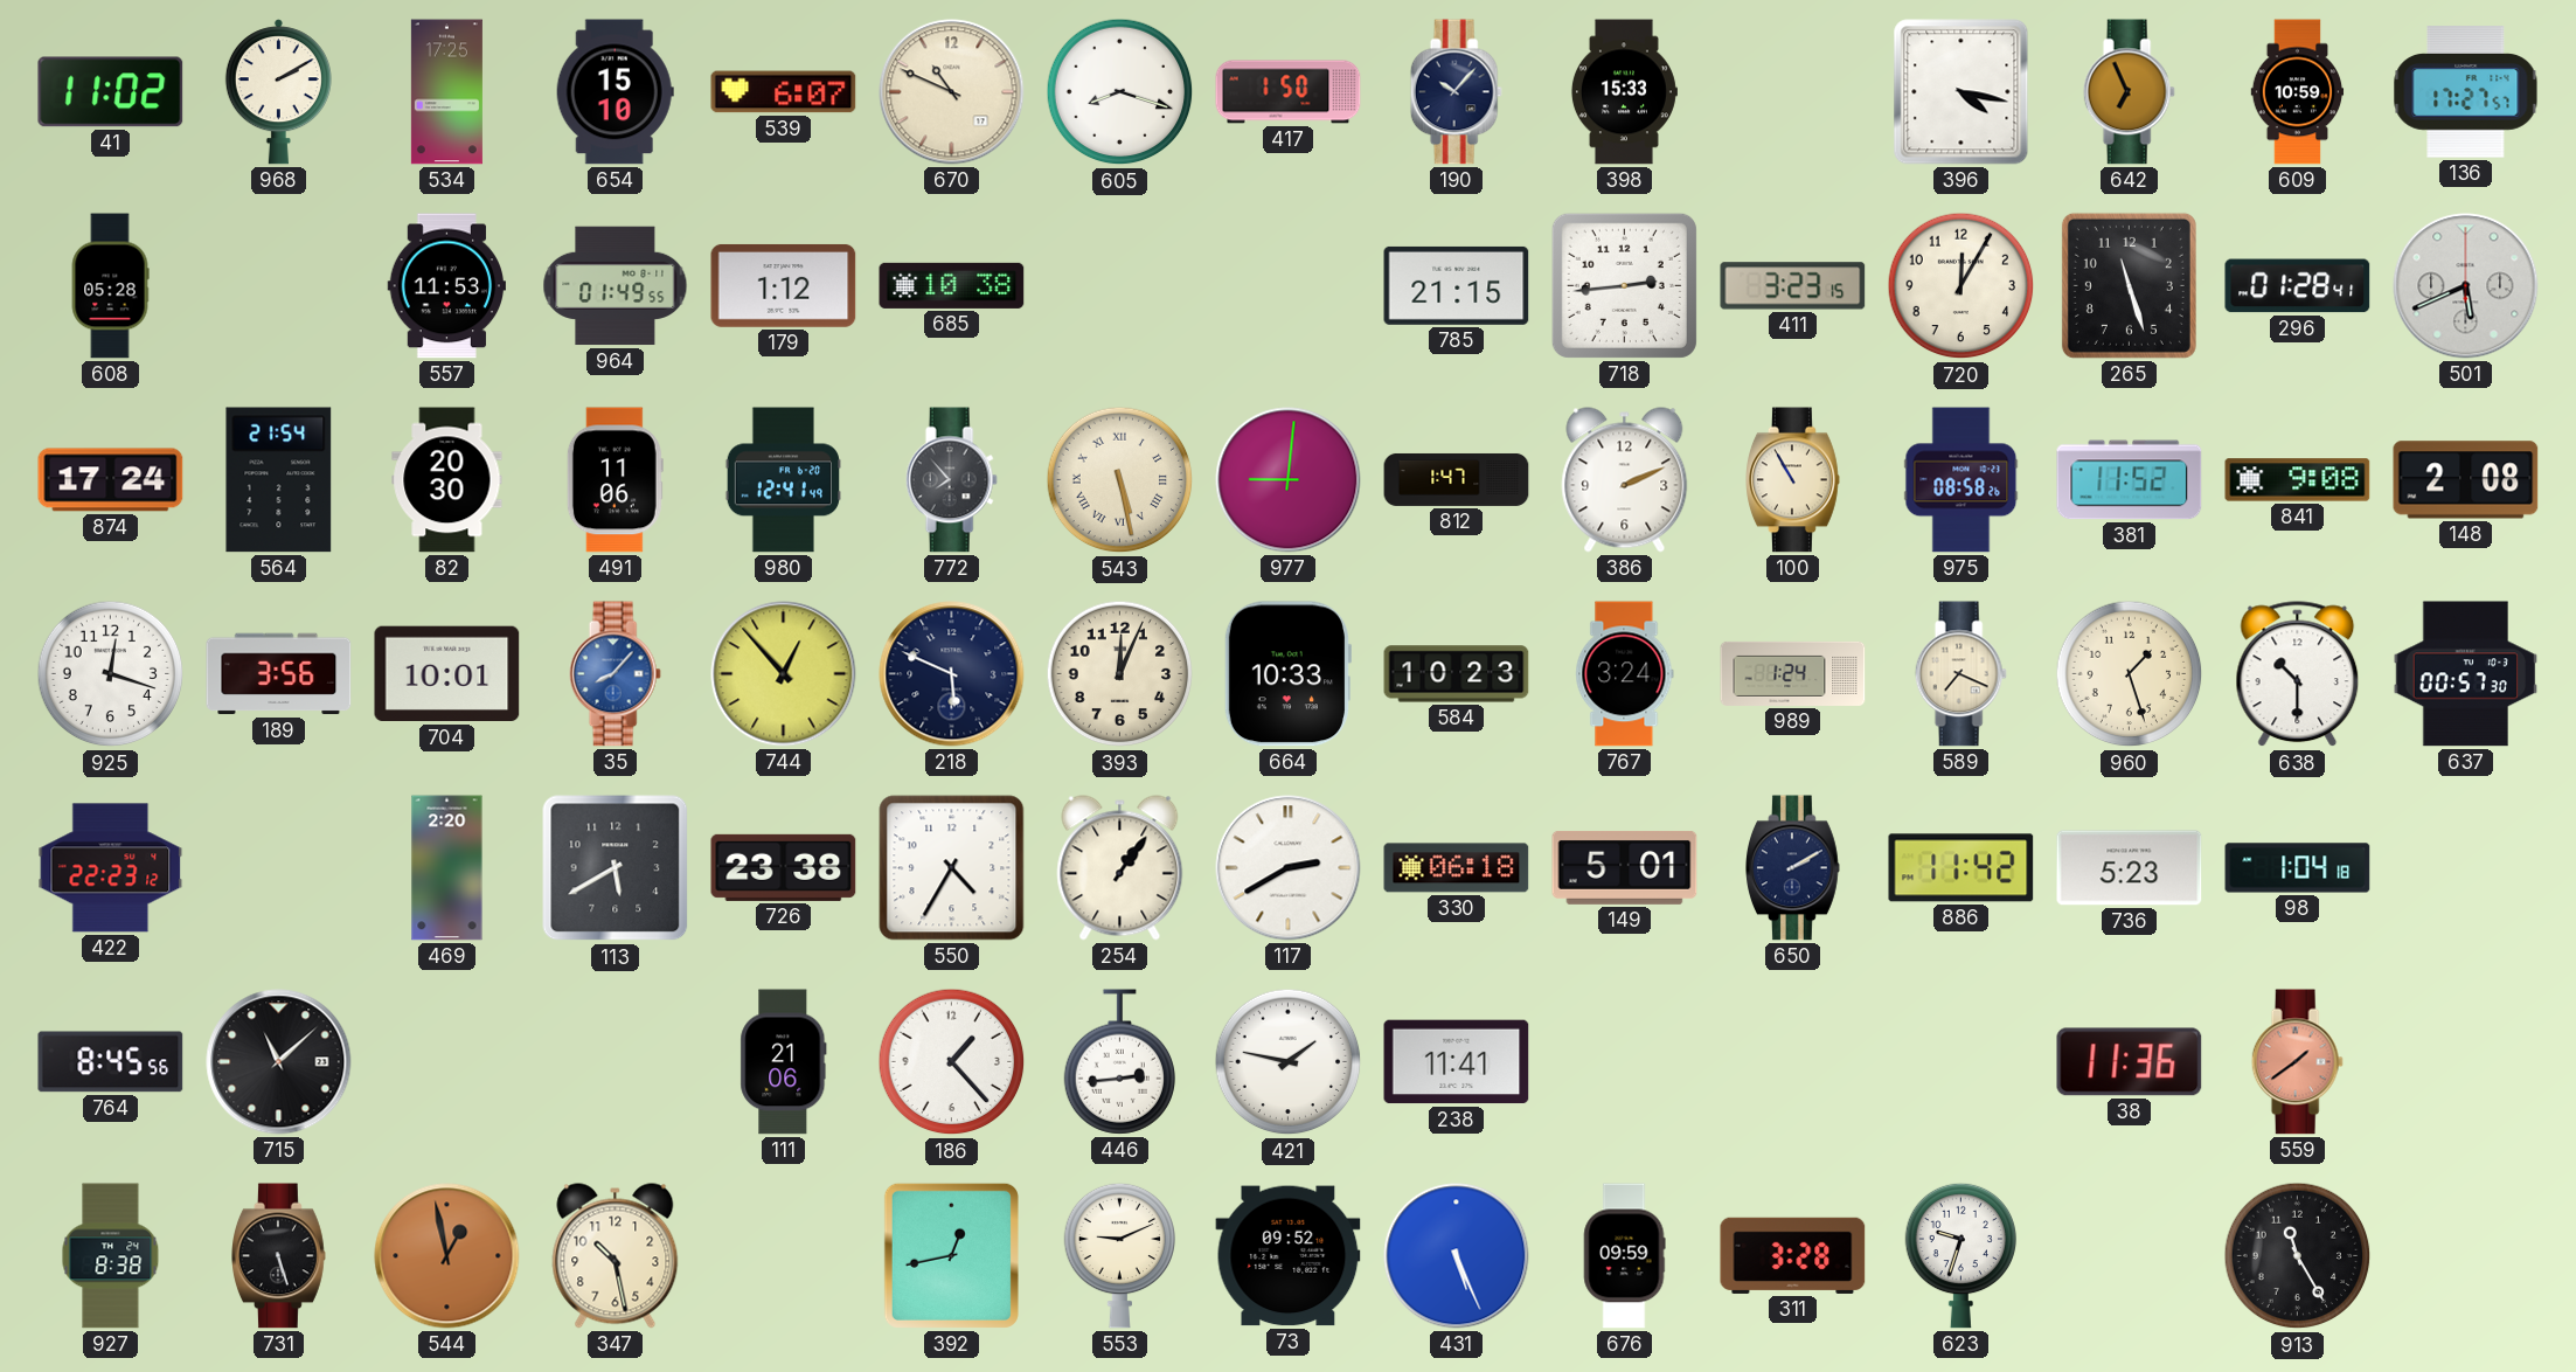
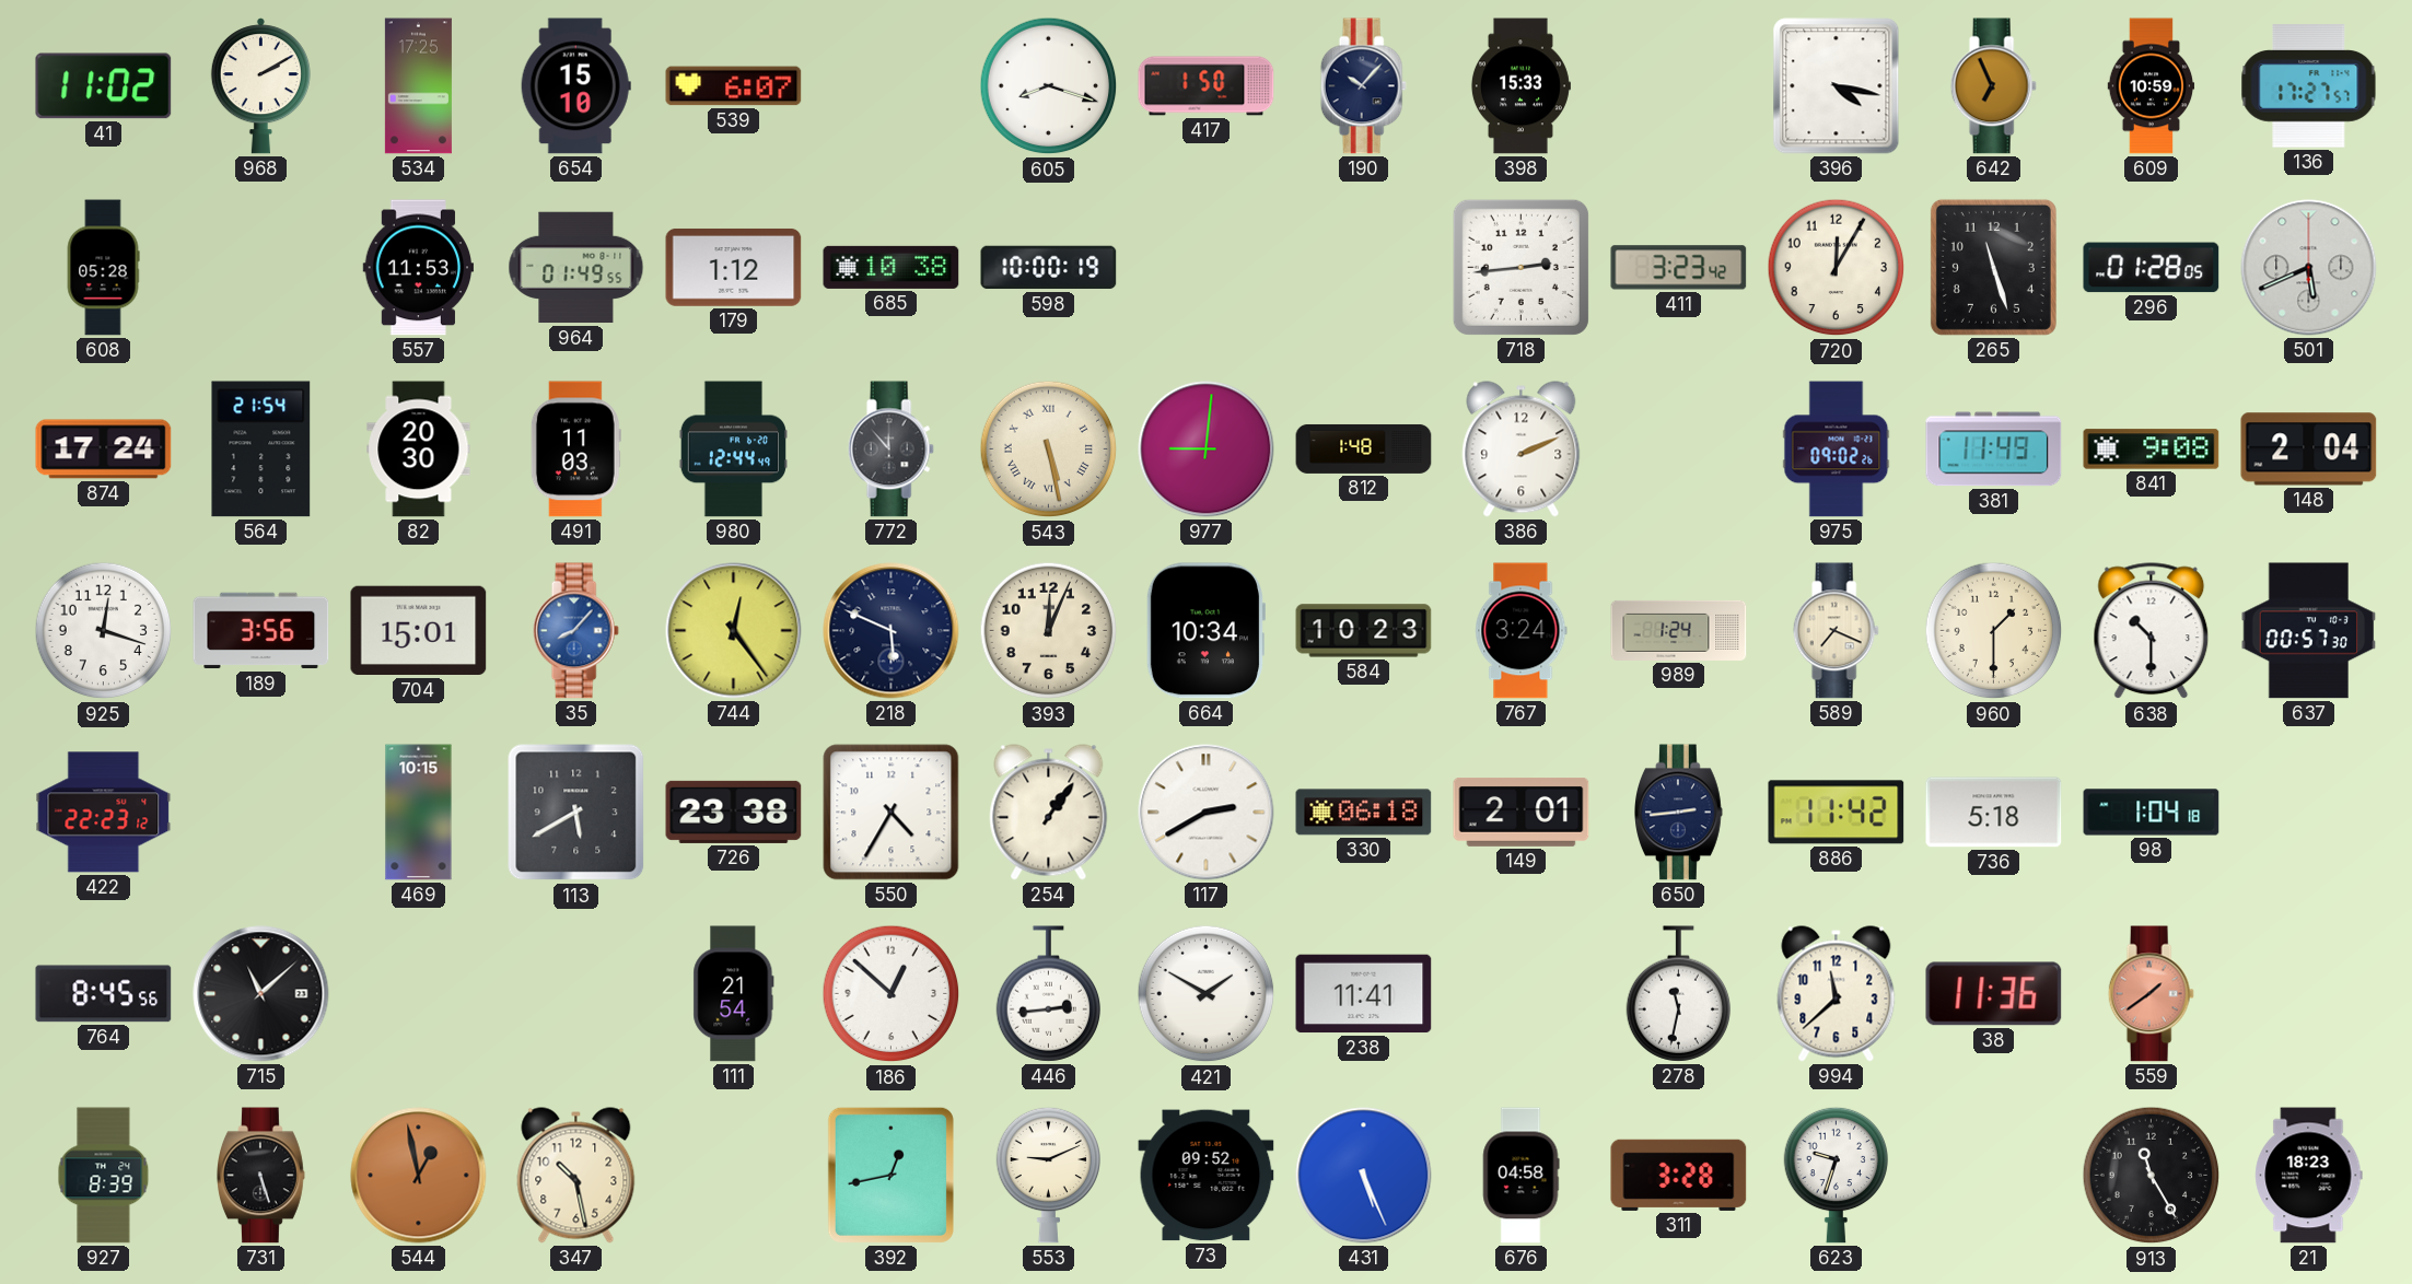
670: 10:49 -> none (952, 92)
598: none -> 10:00 (1049, 268)
785: 21:15 -> none (1457, 285)
411: 3:23:15 -> 3:23:42 (1679, 268)
296: 01:28:41 -> 01:28:05 (2152, 268)
491: 11:06 -> 11:03 (575, 450)
980: 12:41 -> 12:44 (733, 450)
772: 7:53 -> 11:53 (890, 450)
812: 1:47 -> 1:48 (1364, 448)
100: 10:55 -> none (1793, 480)
975: 08:58 -> 09:02 (1837, 450)
381: 11:52 -> 11:49 (1994, 450)
148: 2:08 -> 2:04 (2309, 450)
704: 10:01 -> 15:01 (419, 631)
744: 12:53 -> 12:24 (734, 631)
664: 10:33 -> 10:34 (1205, 631)
960: 1:27 -> 1:30 (1994, 631)
469: 2:20 -> 10:15 (419, 813)
149: 5:01 -> 2:01 (1522, 813)
650: 2:10 -> 2:44 (1679, 813)
736: 5:23 -> 5:18 (1994, 813)
111: 21:06 -> 21:54 (734, 994)
186: 1:23 -> 12:52 (892, 994)
421: 1:47 -> 1:50 (1207, 994)
278: none -> 11:32 (1678, 994)
994: none -> 11:38 (1837, 994)
927: 8:38 -> 8:39 (104, 1176)
676: 09:59 -> 04:58 (1520, 1176)
21: none -> 18:23 (2309, 1176)
